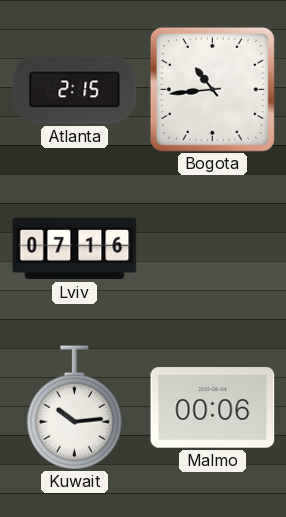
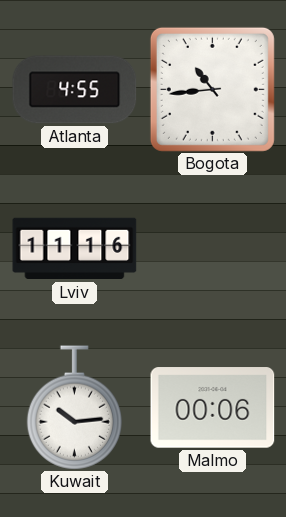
Atlanta: 2:15 -> 4:55 (75, 90)
Lviv: 07:16 -> 11:16 (75, 249)
